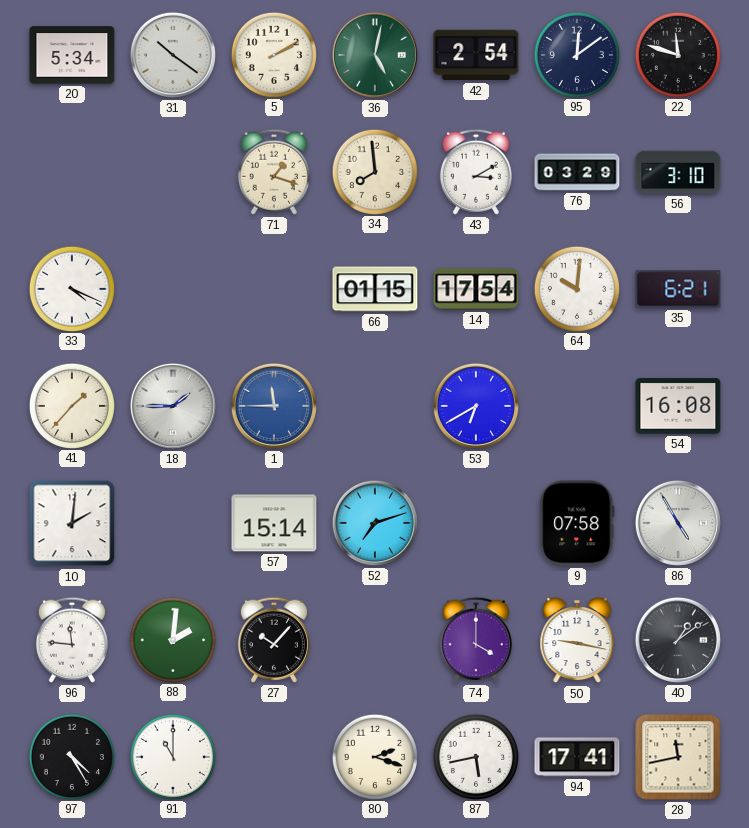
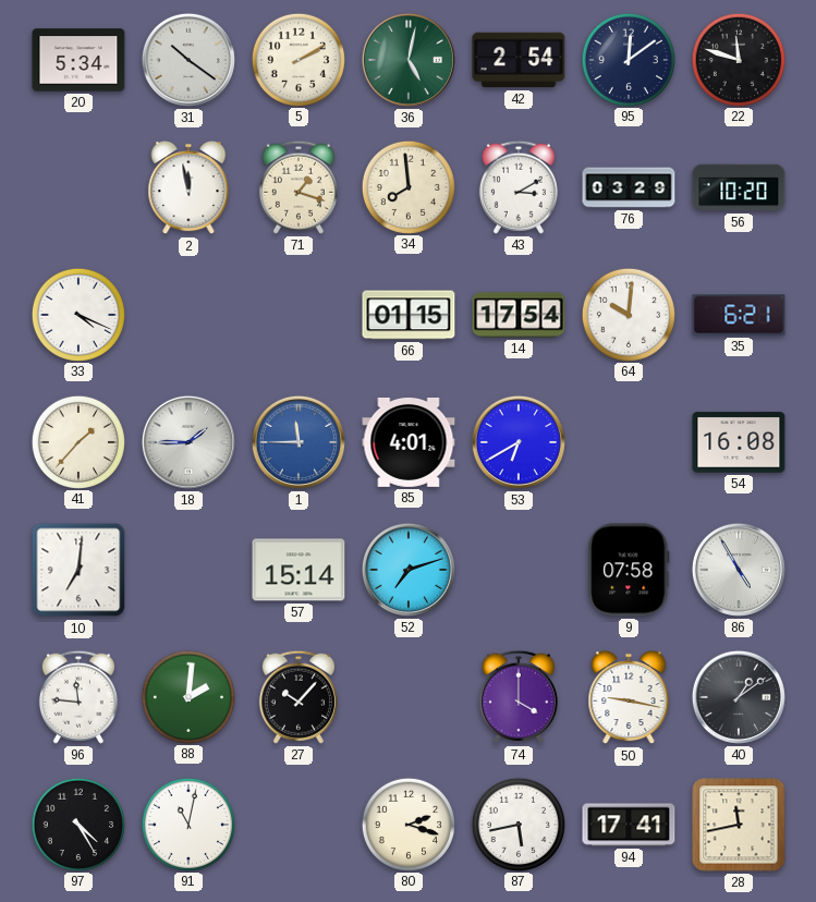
2: none -> 11:58 (188, 187)
56: 3:10 -> 10:20 (739, 187)
85: none -> 4:01 (409, 442)
10: 2:01 -> 7:01 (78, 570)
91: 11:00 -> 11:02 (187, 824)
